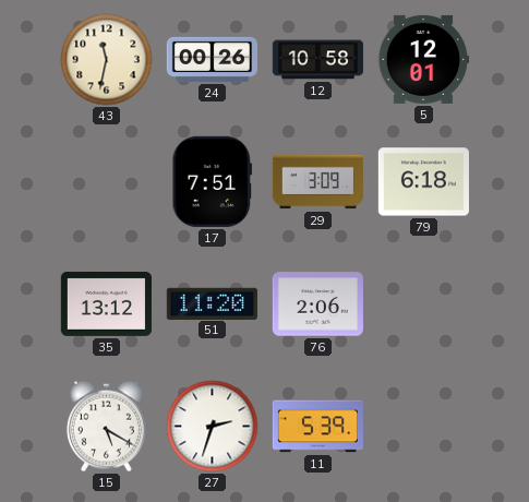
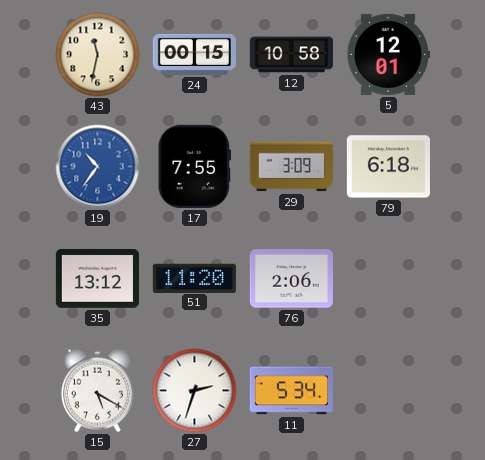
24: 00:26 -> 00:15 (194, 54)
19: none -> 10:36 (98, 167)
17: 7:51 -> 7:55 (195, 166)
11: 5:39 -> 5:34 (291, 391)
